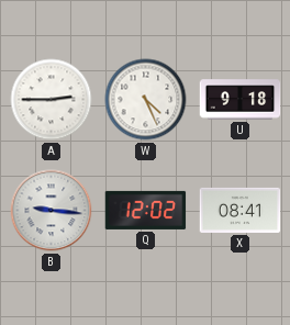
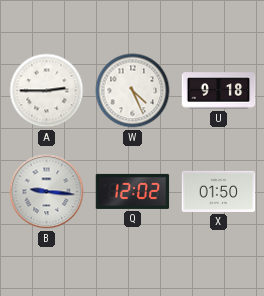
X: 08:41 -> 01:50 (219, 191)
